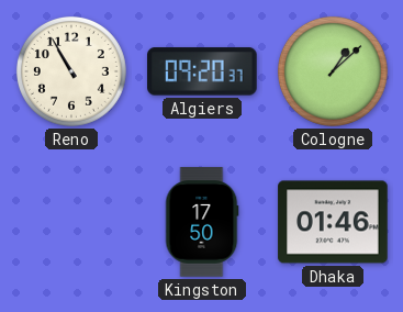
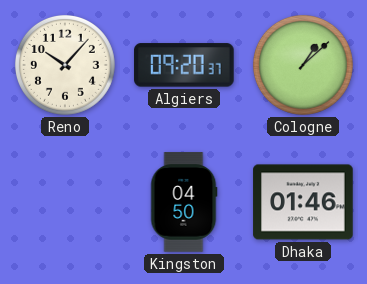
Reno: 10:55 -> 10:07 (65, 65)
Kingston: 17:50 -> 04:50 (184, 202)
